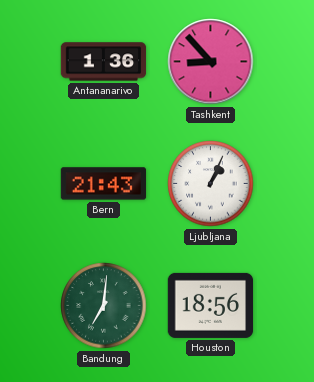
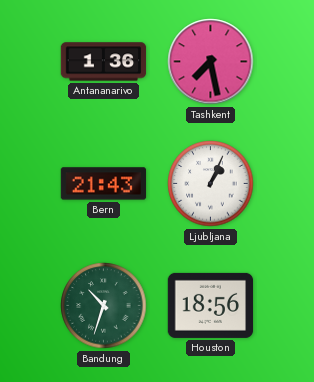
Tashkent: 8:53 -> 7:28 (211, 62)
Bandung: 7:01 -> 10:33 (104, 306)
